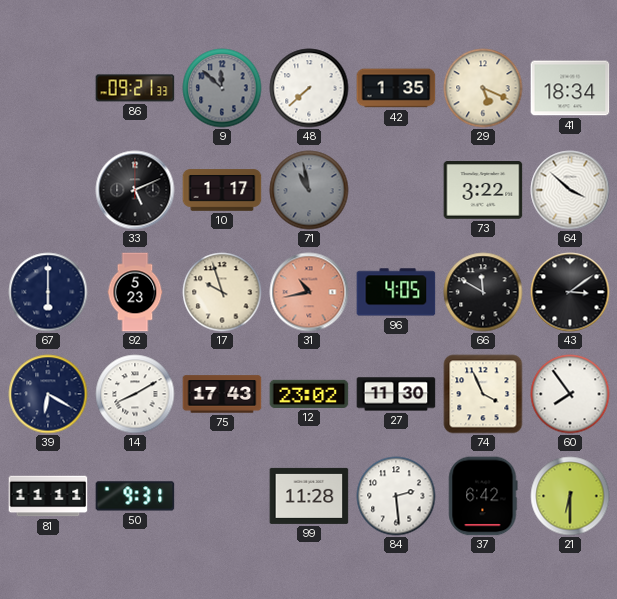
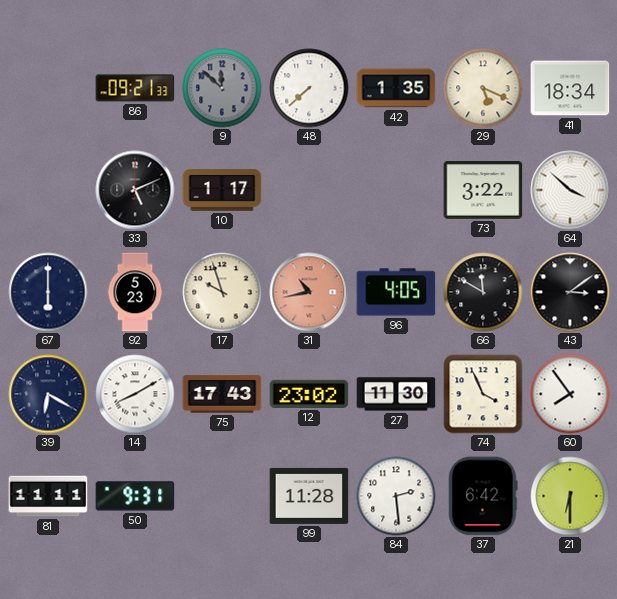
71: 10:58 -> none (309, 190)
